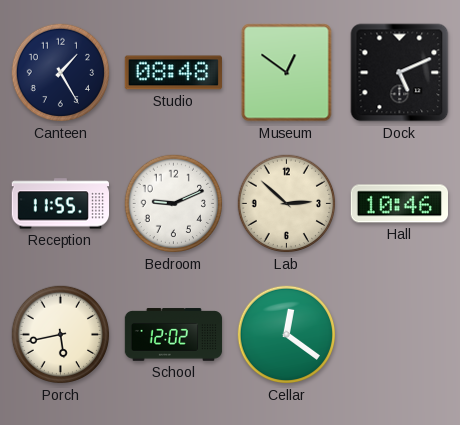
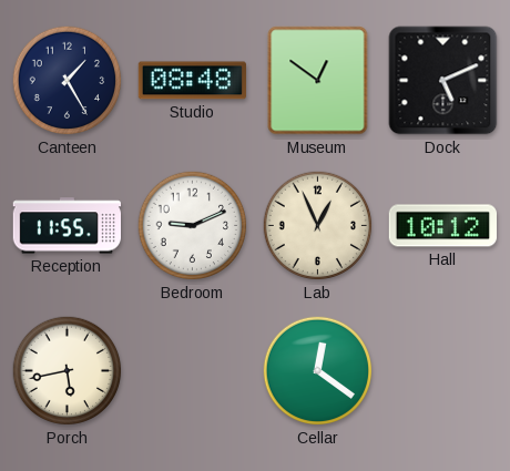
Lab: 2:52 -> 12:56 (318, 226)
Hall: 10:46 -> 10:12 (442, 226)
School: 12:02 -> none (174, 335)
